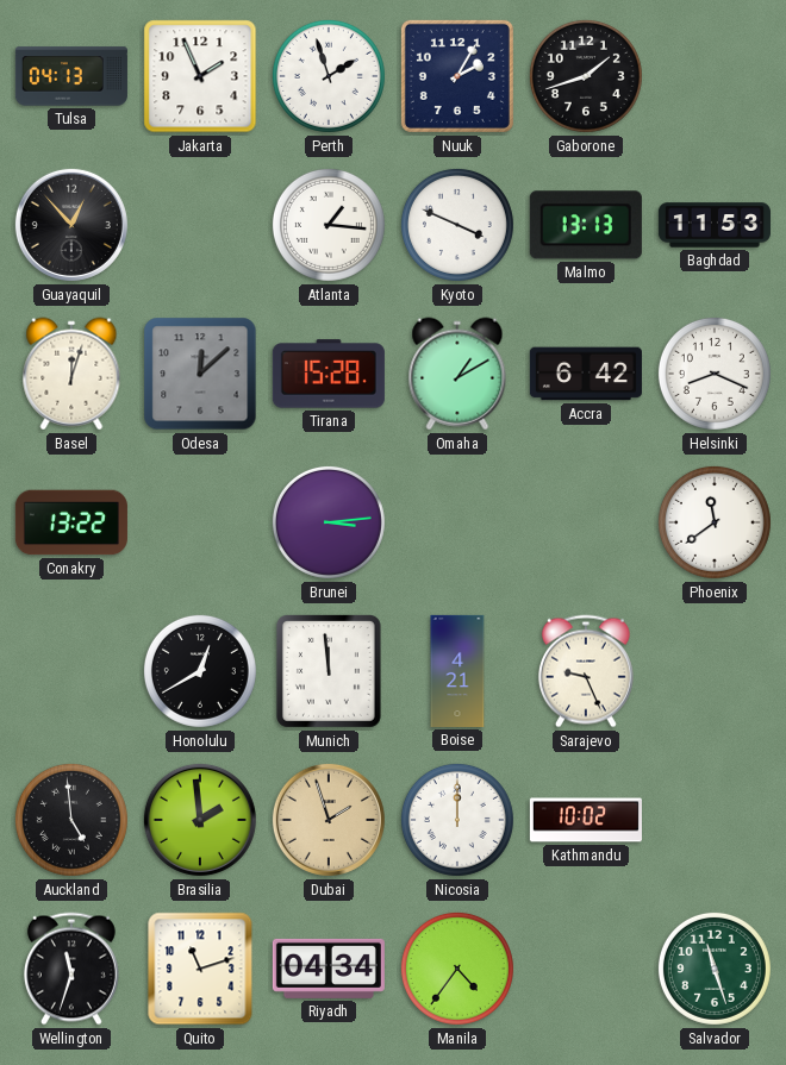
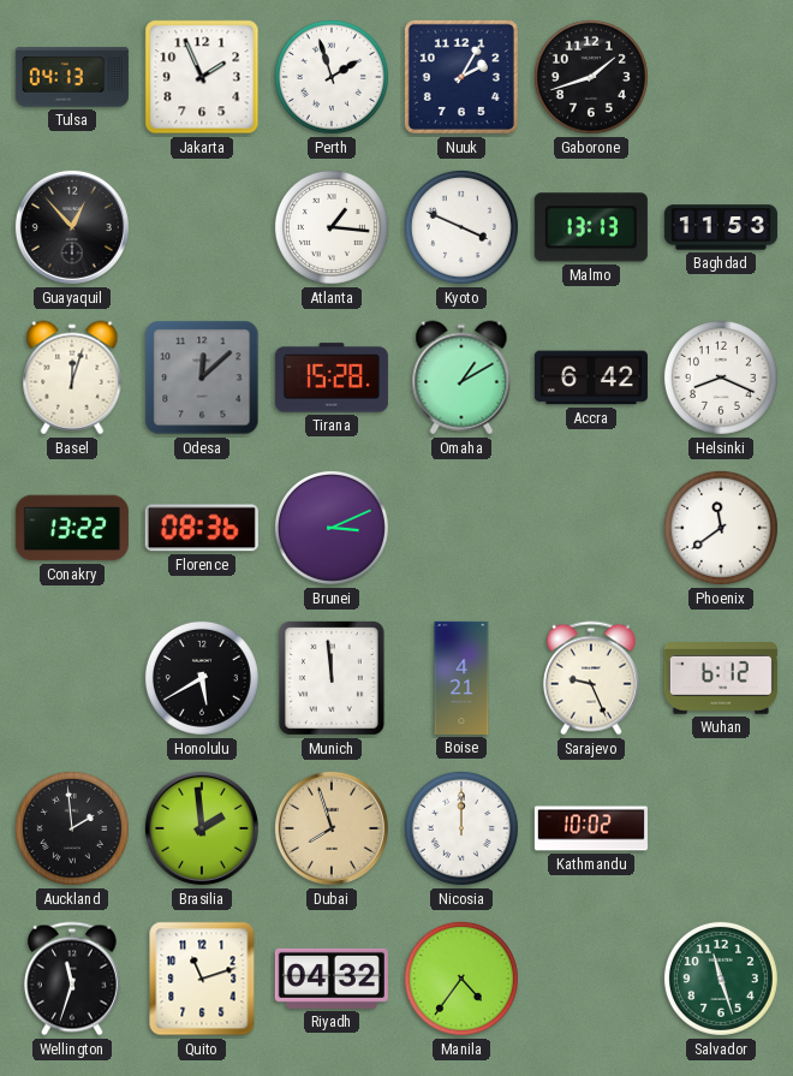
Florence: none -> 08:36 (202, 528)
Brunei: 3:14 -> 3:11 (332, 528)
Honolulu: 12:40 -> 5:40 (202, 678)
Wuhan: none -> 6:12 (721, 679)
Auckland: 4:59 -> 1:59 (72, 828)
Dubai: 1:57 -> 7:57 (332, 828)
Riyadh: 04:34 -> 04:32 (332, 979)
